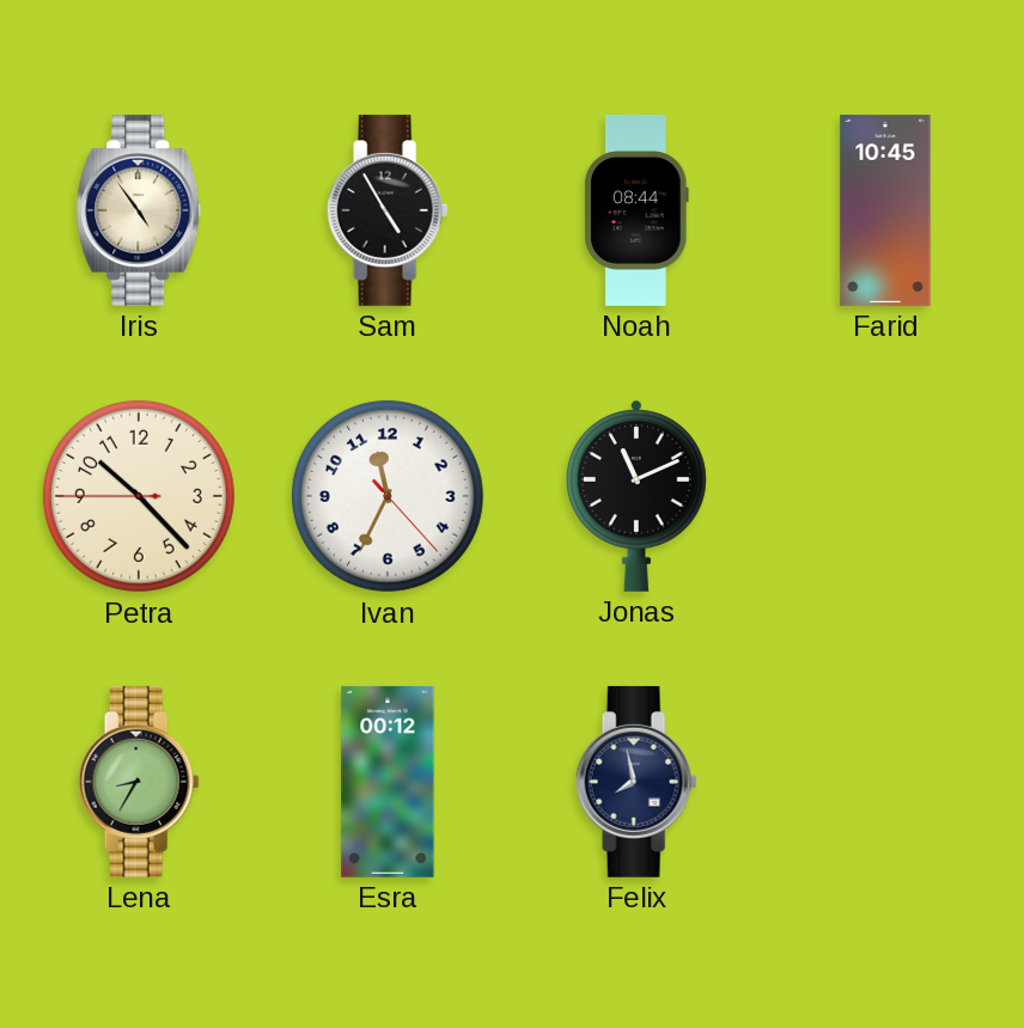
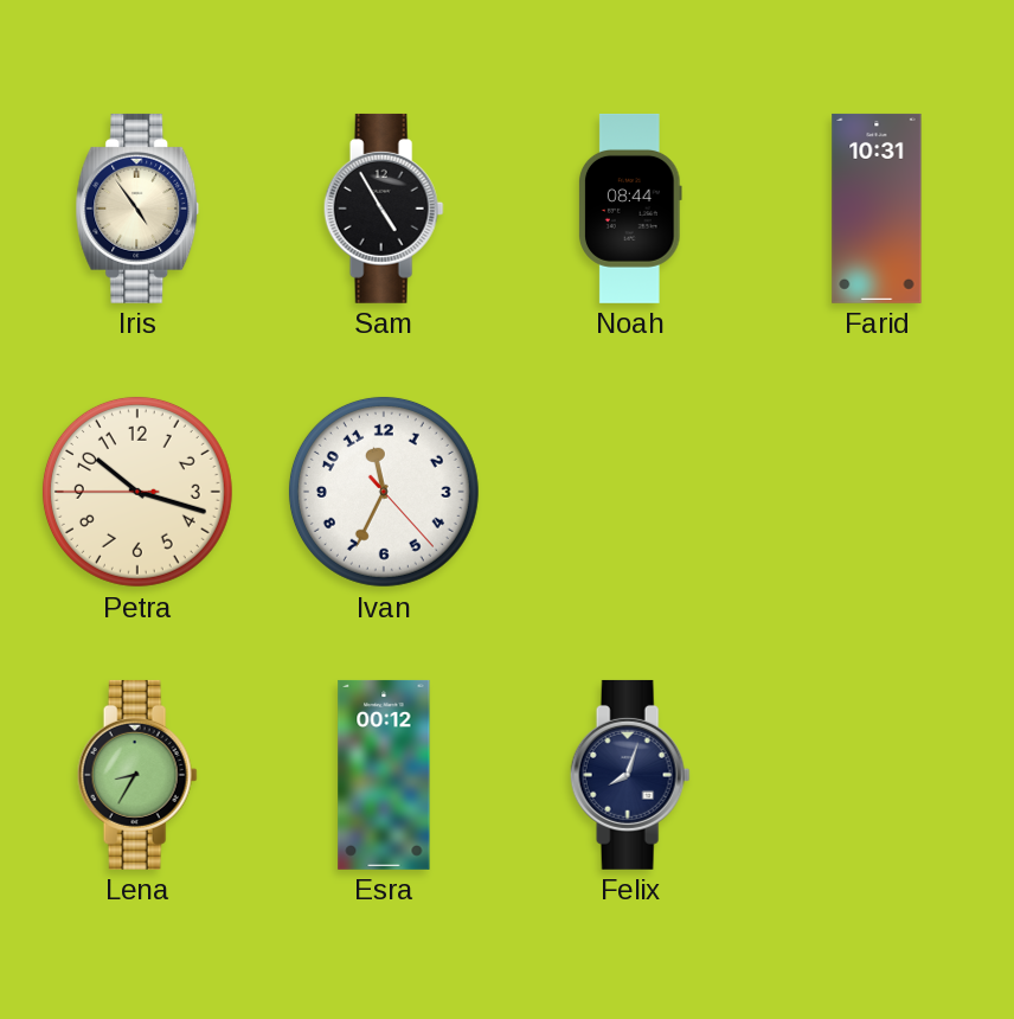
Farid: 10:45 -> 10:31 (877, 209)
Petra: 10:22 -> 10:17 (137, 492)
Jonas: 11:11 -> none (636, 496)
Felix: 7:58 -> 8:03 (630, 775)
